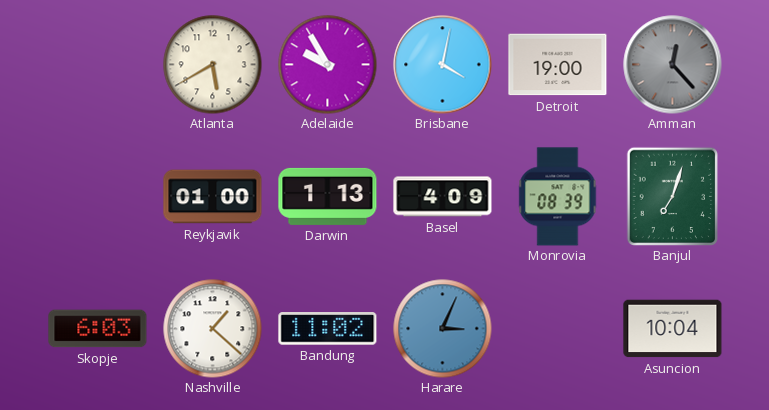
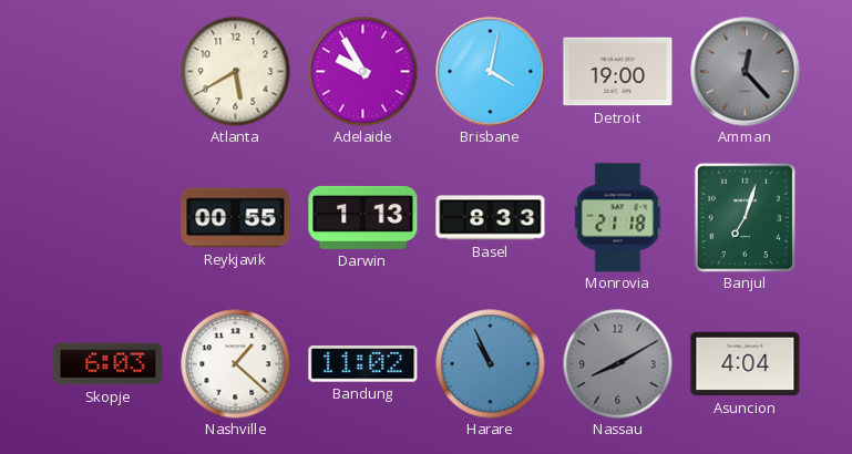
Reykjavik: 01:00 -> 00:55 (236, 218)
Basel: 4:09 -> 8:33 (491, 218)
Monrovia: 08:39 -> 21:18 (618, 218)
Harare: 3:04 -> 10:56 (491, 364)
Nassau: none -> 8:10 (618, 364)
Asuncion: 10:04 -> 4:04 (746, 364)
